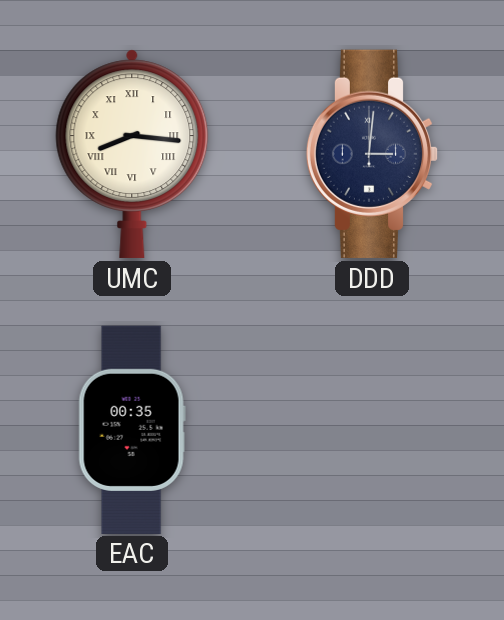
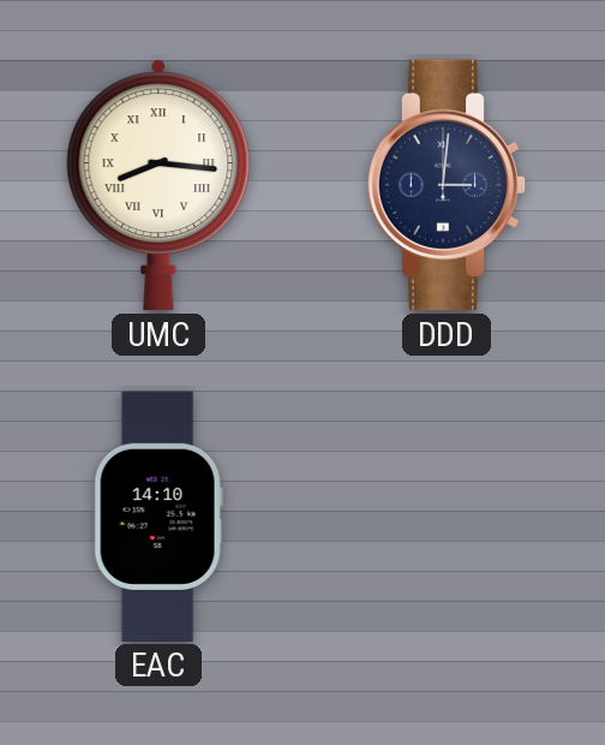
EAC: 00:35 -> 14:10 (158, 515)
